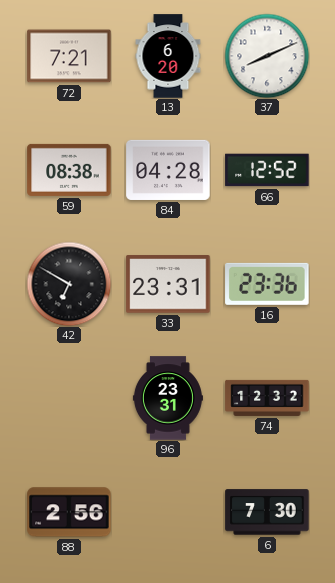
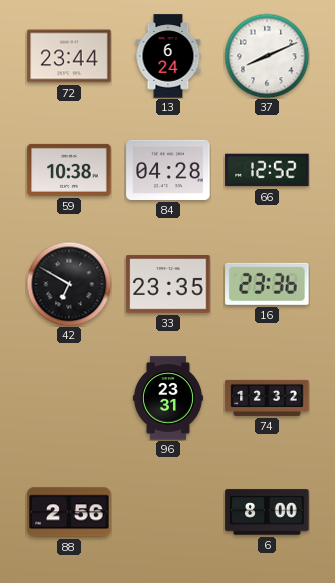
72: 7:21 -> 23:44 (69, 56)
13: 6:20 -> 6:24 (168, 56)
59: 08:38 -> 10:38 (69, 170)
33: 23:31 -> 23:35 (168, 284)
6: 7:30 -> 8:00 (267, 512)
